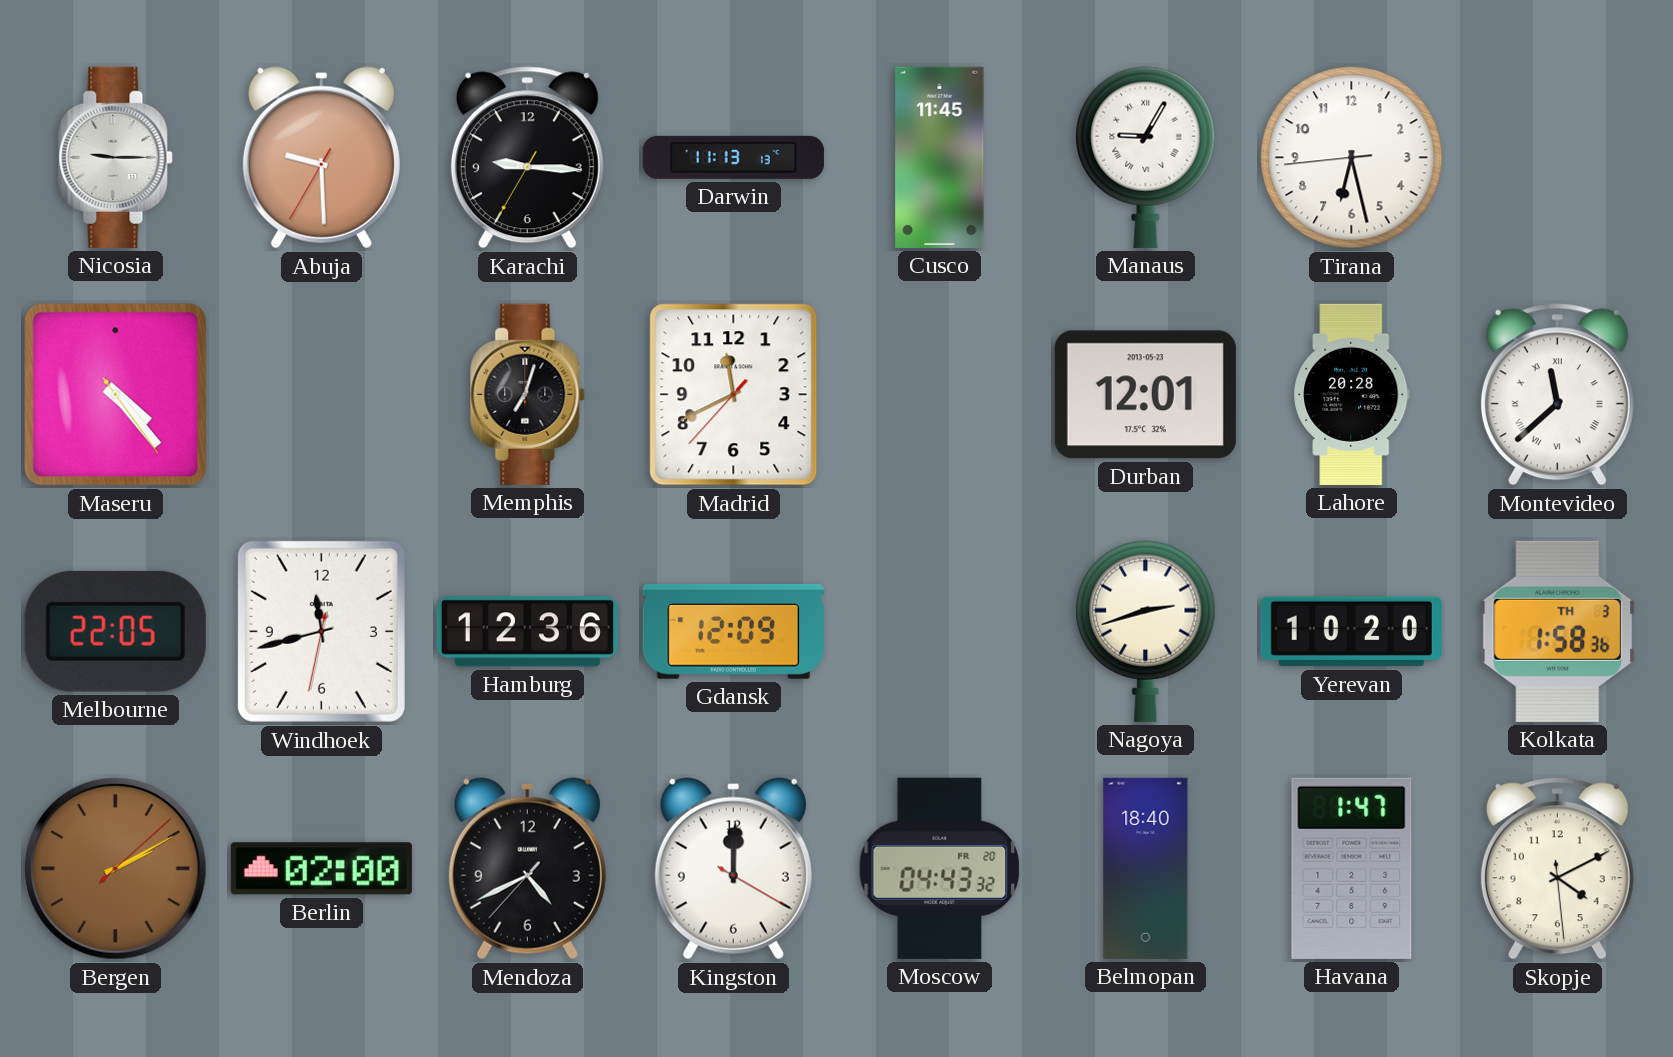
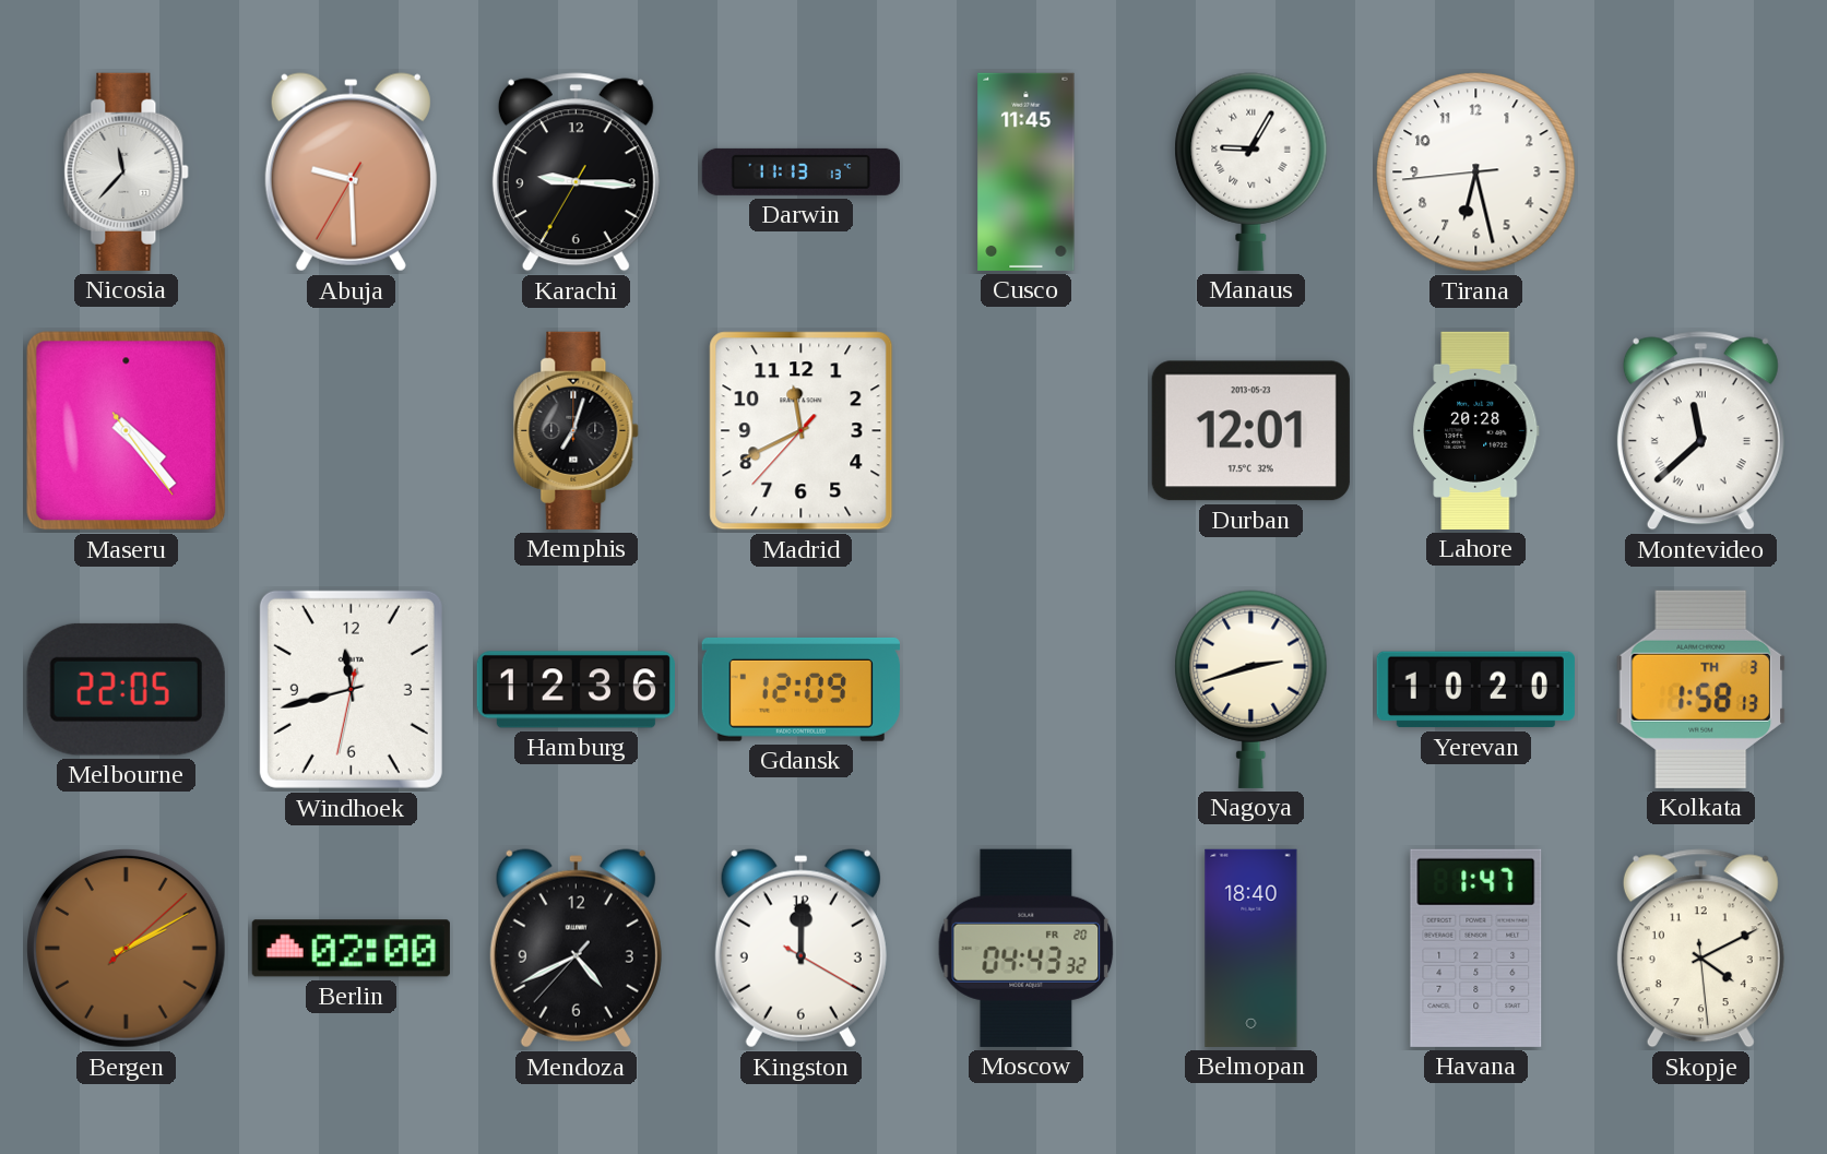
Nicosia: 9:15 -> 11:37 (127, 171)
Kolkata: 1:58:36 -> 1:58:13 (1701, 689)
